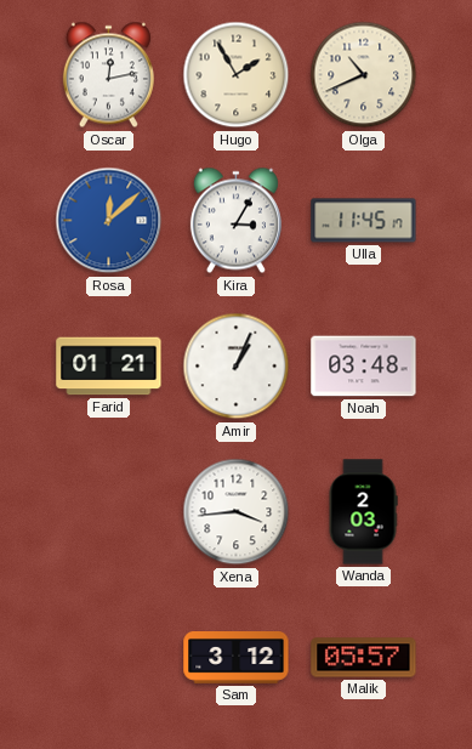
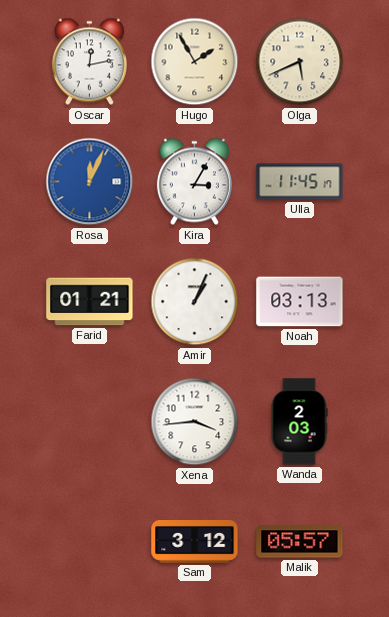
Olga: 10:41 -> 5:41 (300, 62)
Rosa: 12:08 -> 12:04 (90, 182)
Noah: 03:48 -> 03:13 (300, 302)
